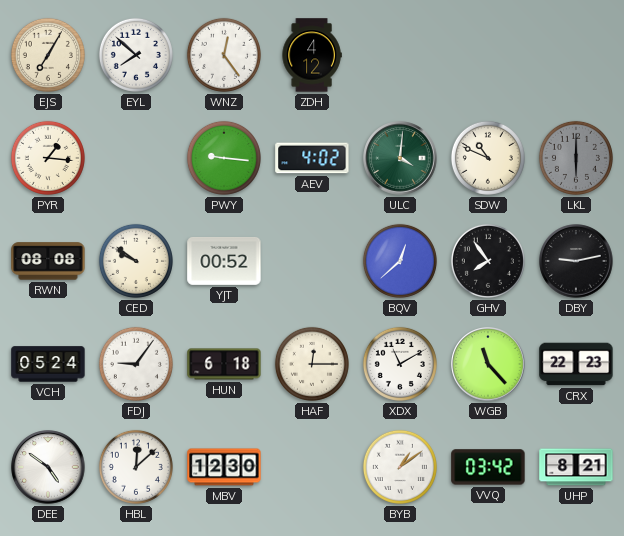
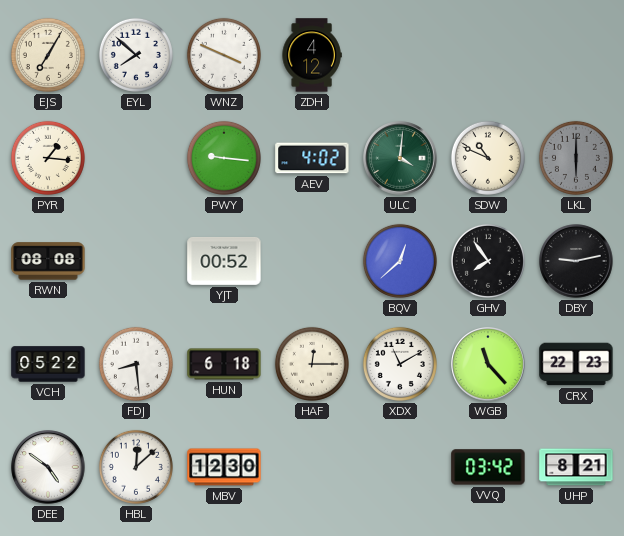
WNZ: 12:24 -> 3:49 (224, 55)
CED: 9:51 -> none (136, 261)
VCH: 05:24 -> 05:22 (48, 364)
FDJ: 9:06 -> 8:29 (136, 364)
BYB: 1:09 -> none (400, 467)
